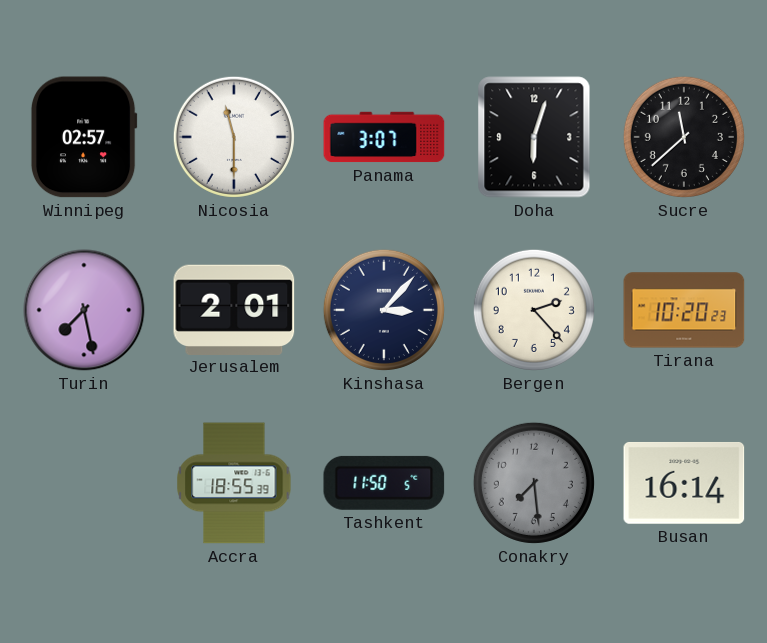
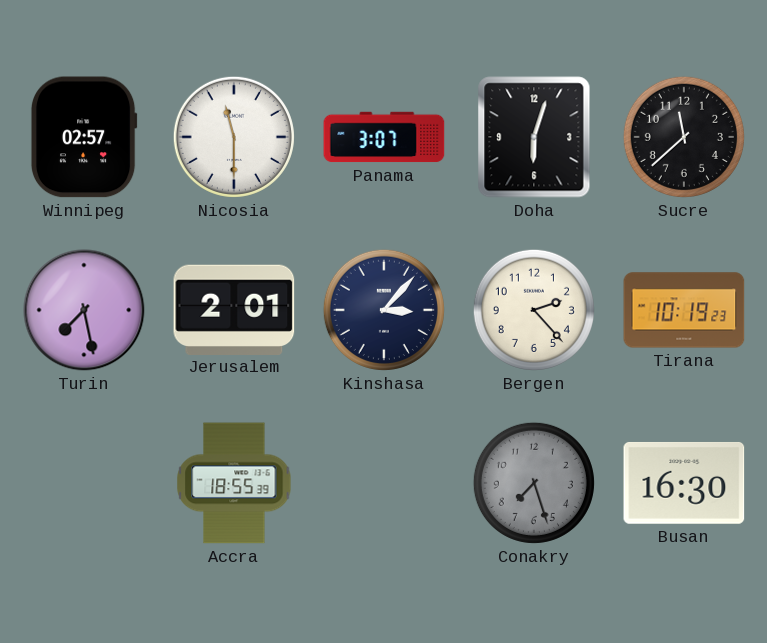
Tirana: 10:20 -> 10:19 (684, 310)
Tashkent: 11:50 -> none (384, 483)
Conakry: 7:29 -> 7:27 (534, 483)
Busan: 16:14 -> 16:30 (684, 483)
